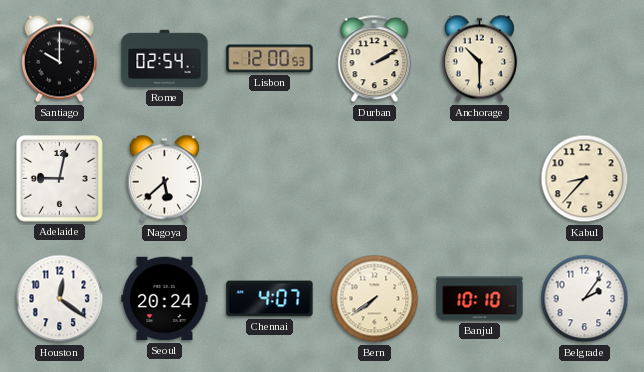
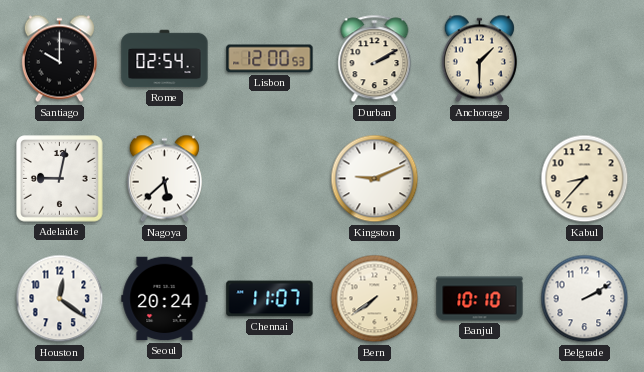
Anchorage: 10:30 -> 1:30 (479, 59)
Kingston: none -> 9:11 (375, 179)
Chennai: 4:07 -> 11:07 (270, 299)
Belgrade: 2:06 -> 2:10 (585, 299)
